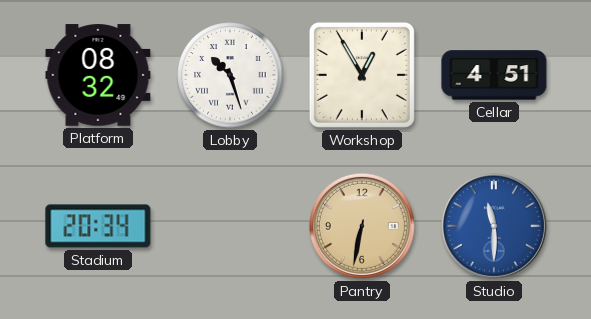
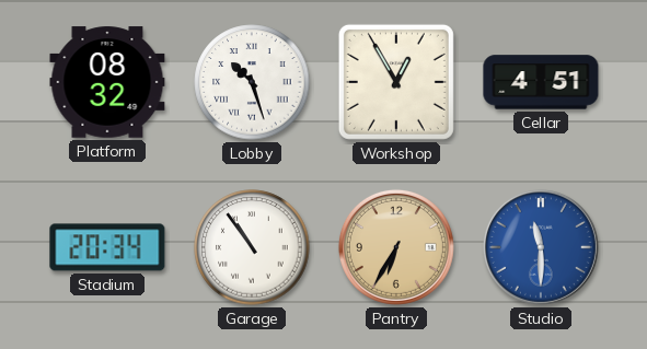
Garage: none -> 10:54 (252, 247)
Pantry: 6:32 -> 6:35 (396, 247)
